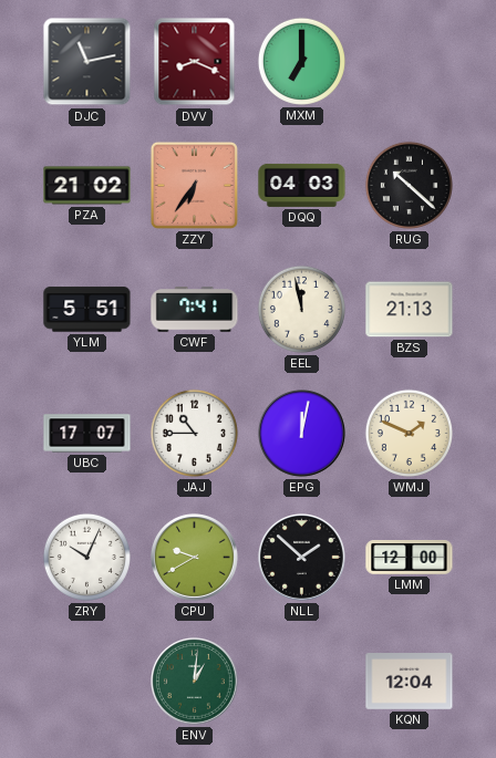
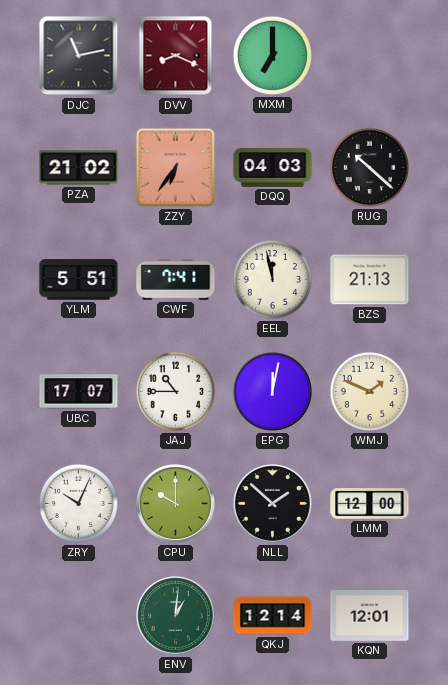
CPU: 9:40 -> 10:00 (176, 504)
QKJ: none -> 12:14 (273, 616)
KQN: 12:04 -> 12:01 (370, 616)
